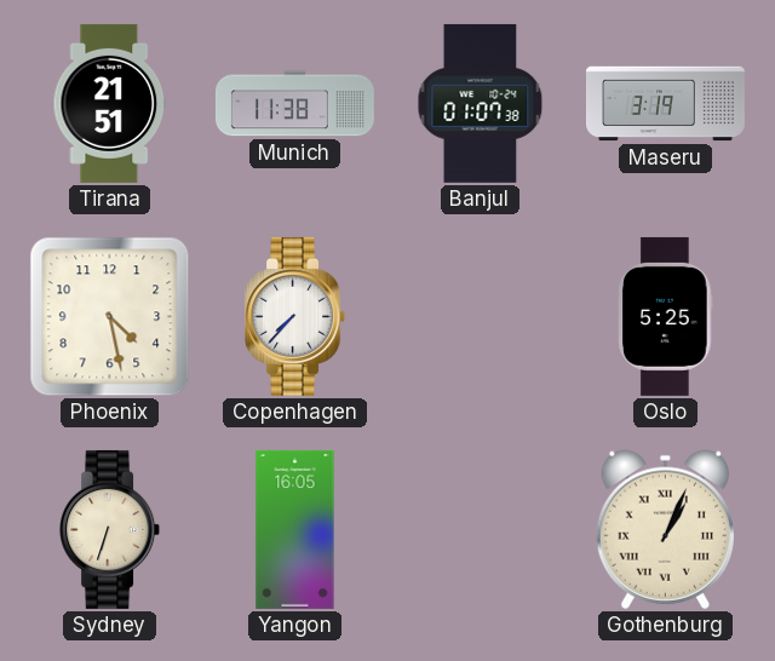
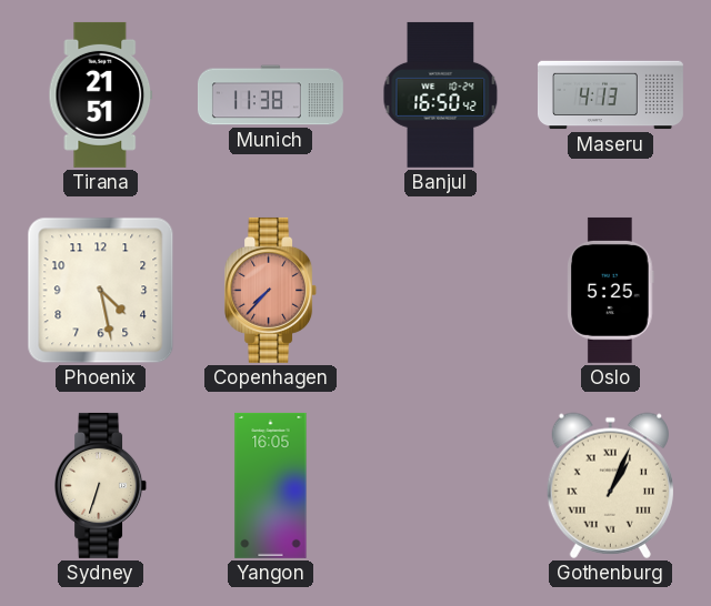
Banjul: 01:07 -> 16:50 (441, 94)
Maseru: 3:19 -> 4:13 (610, 95)
Copenhagen dial: white -> salmon (271, 290)
